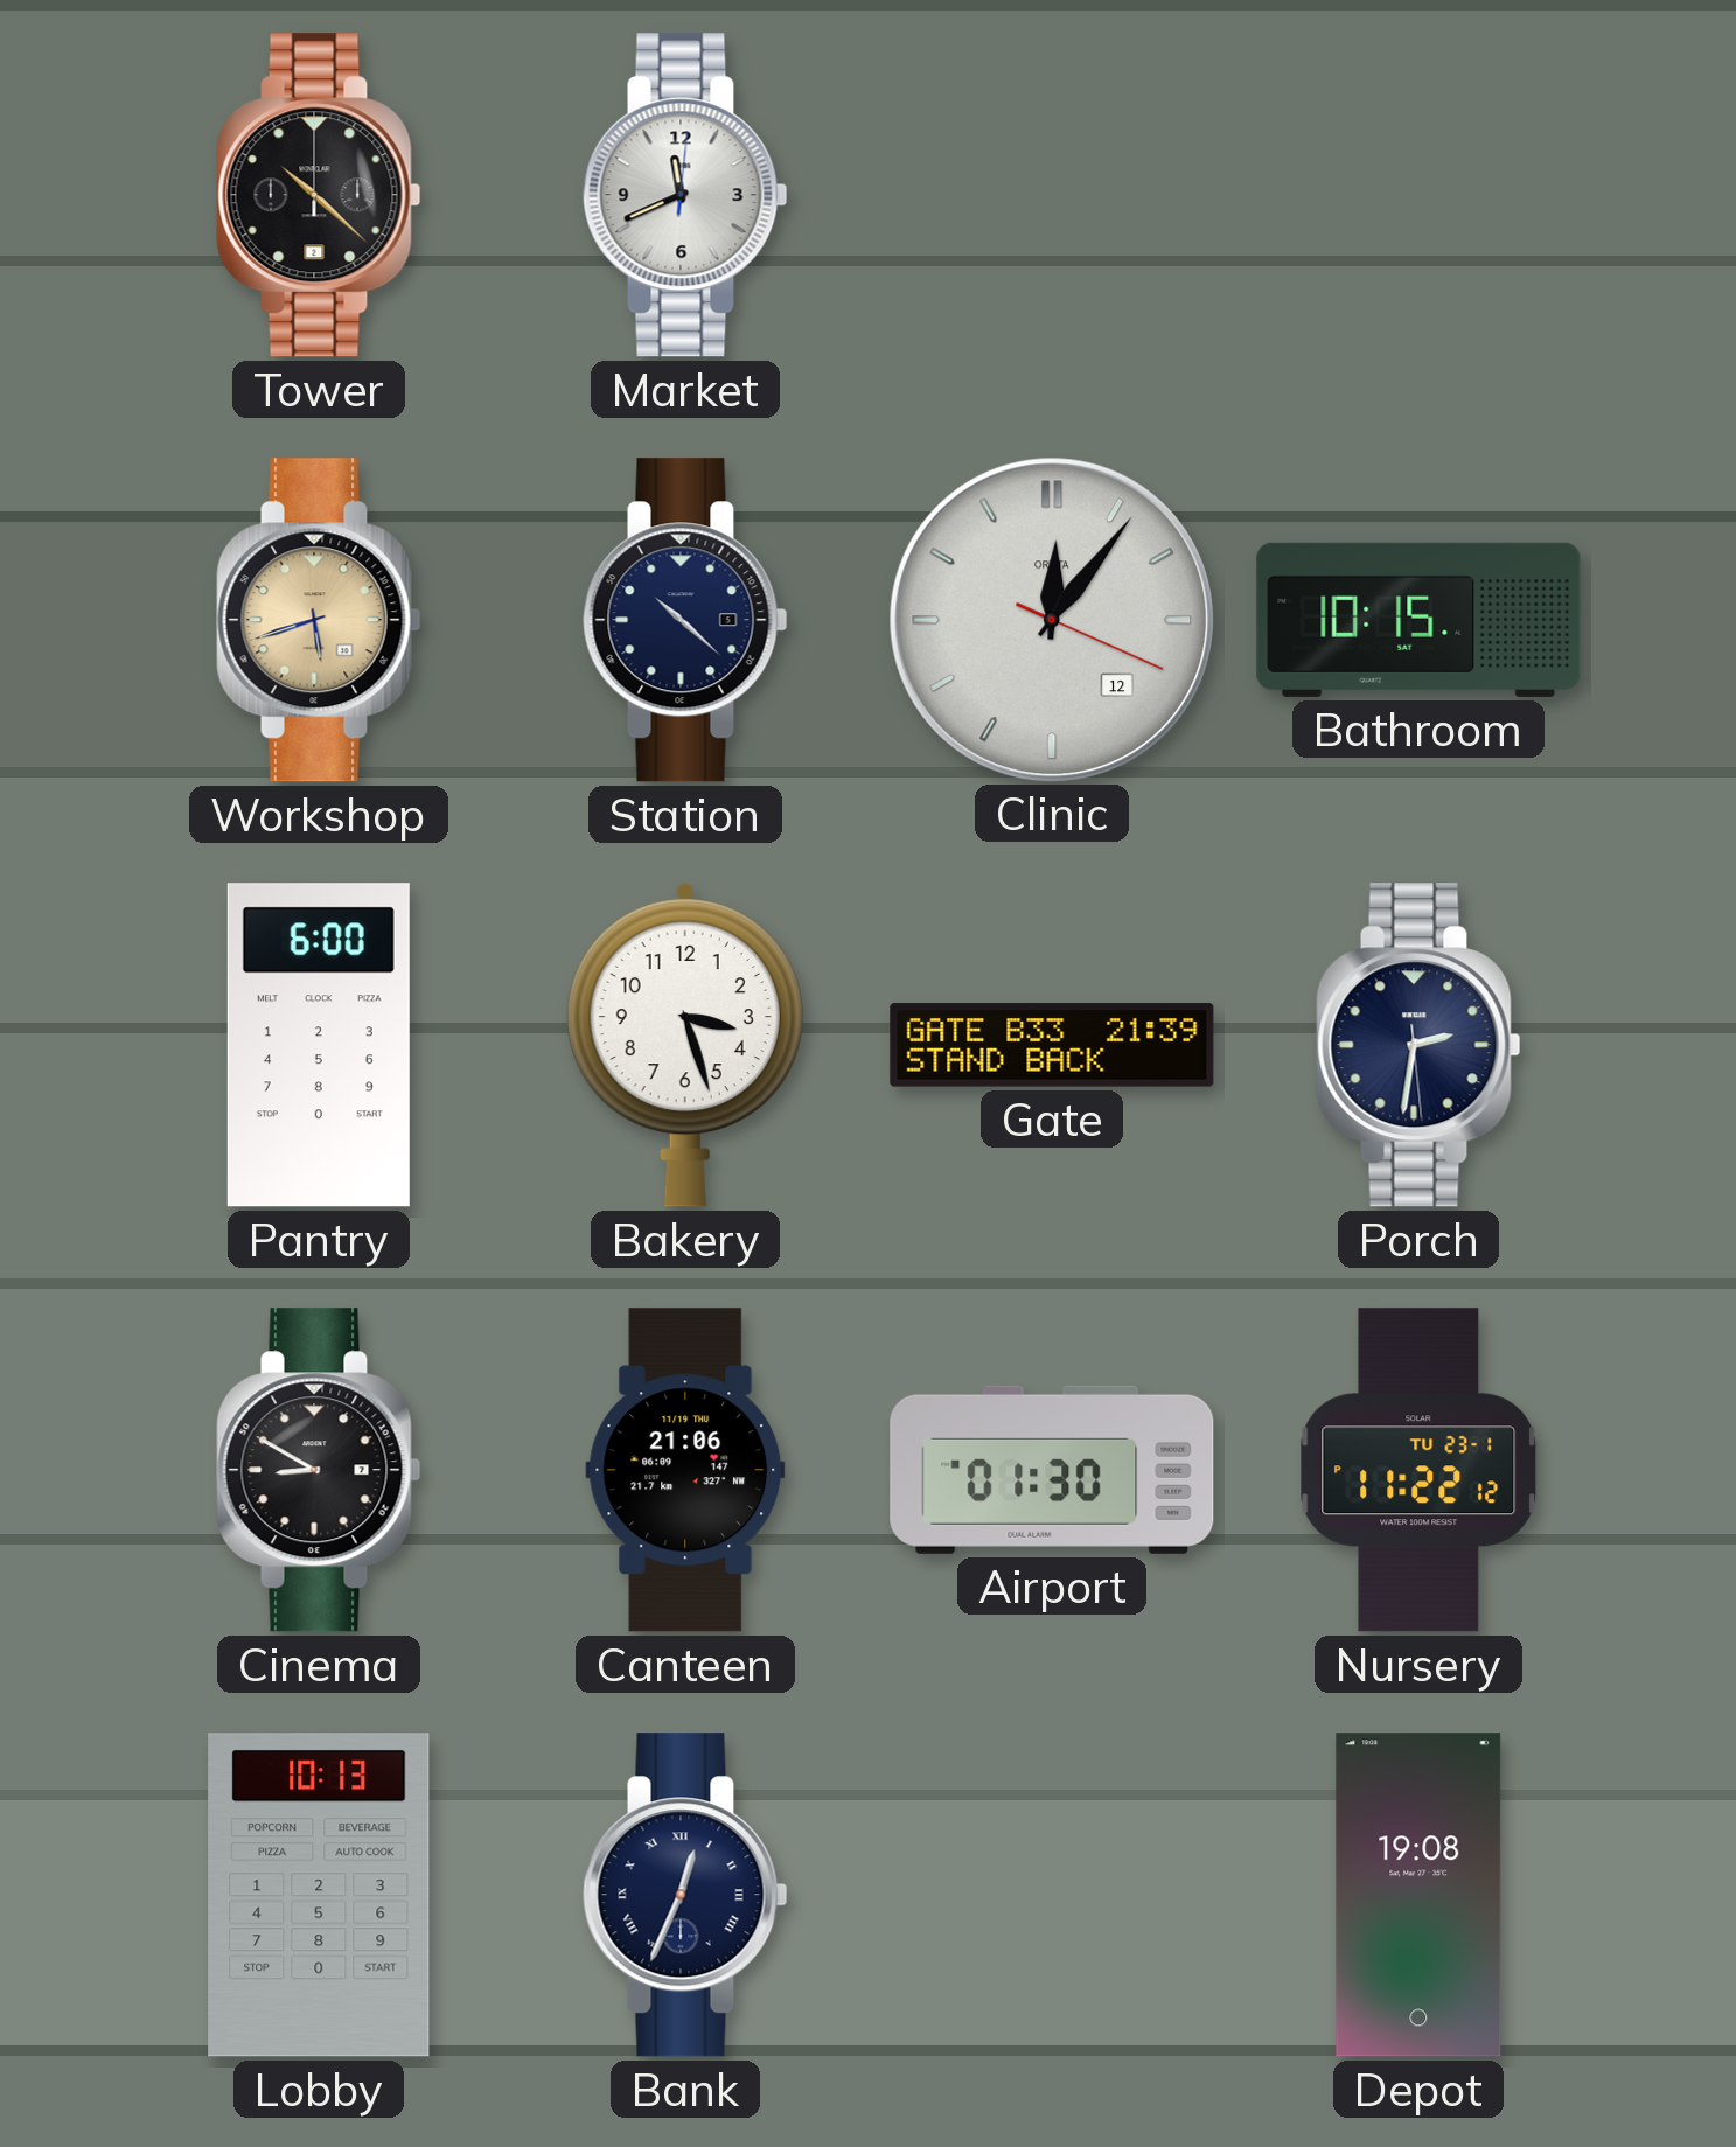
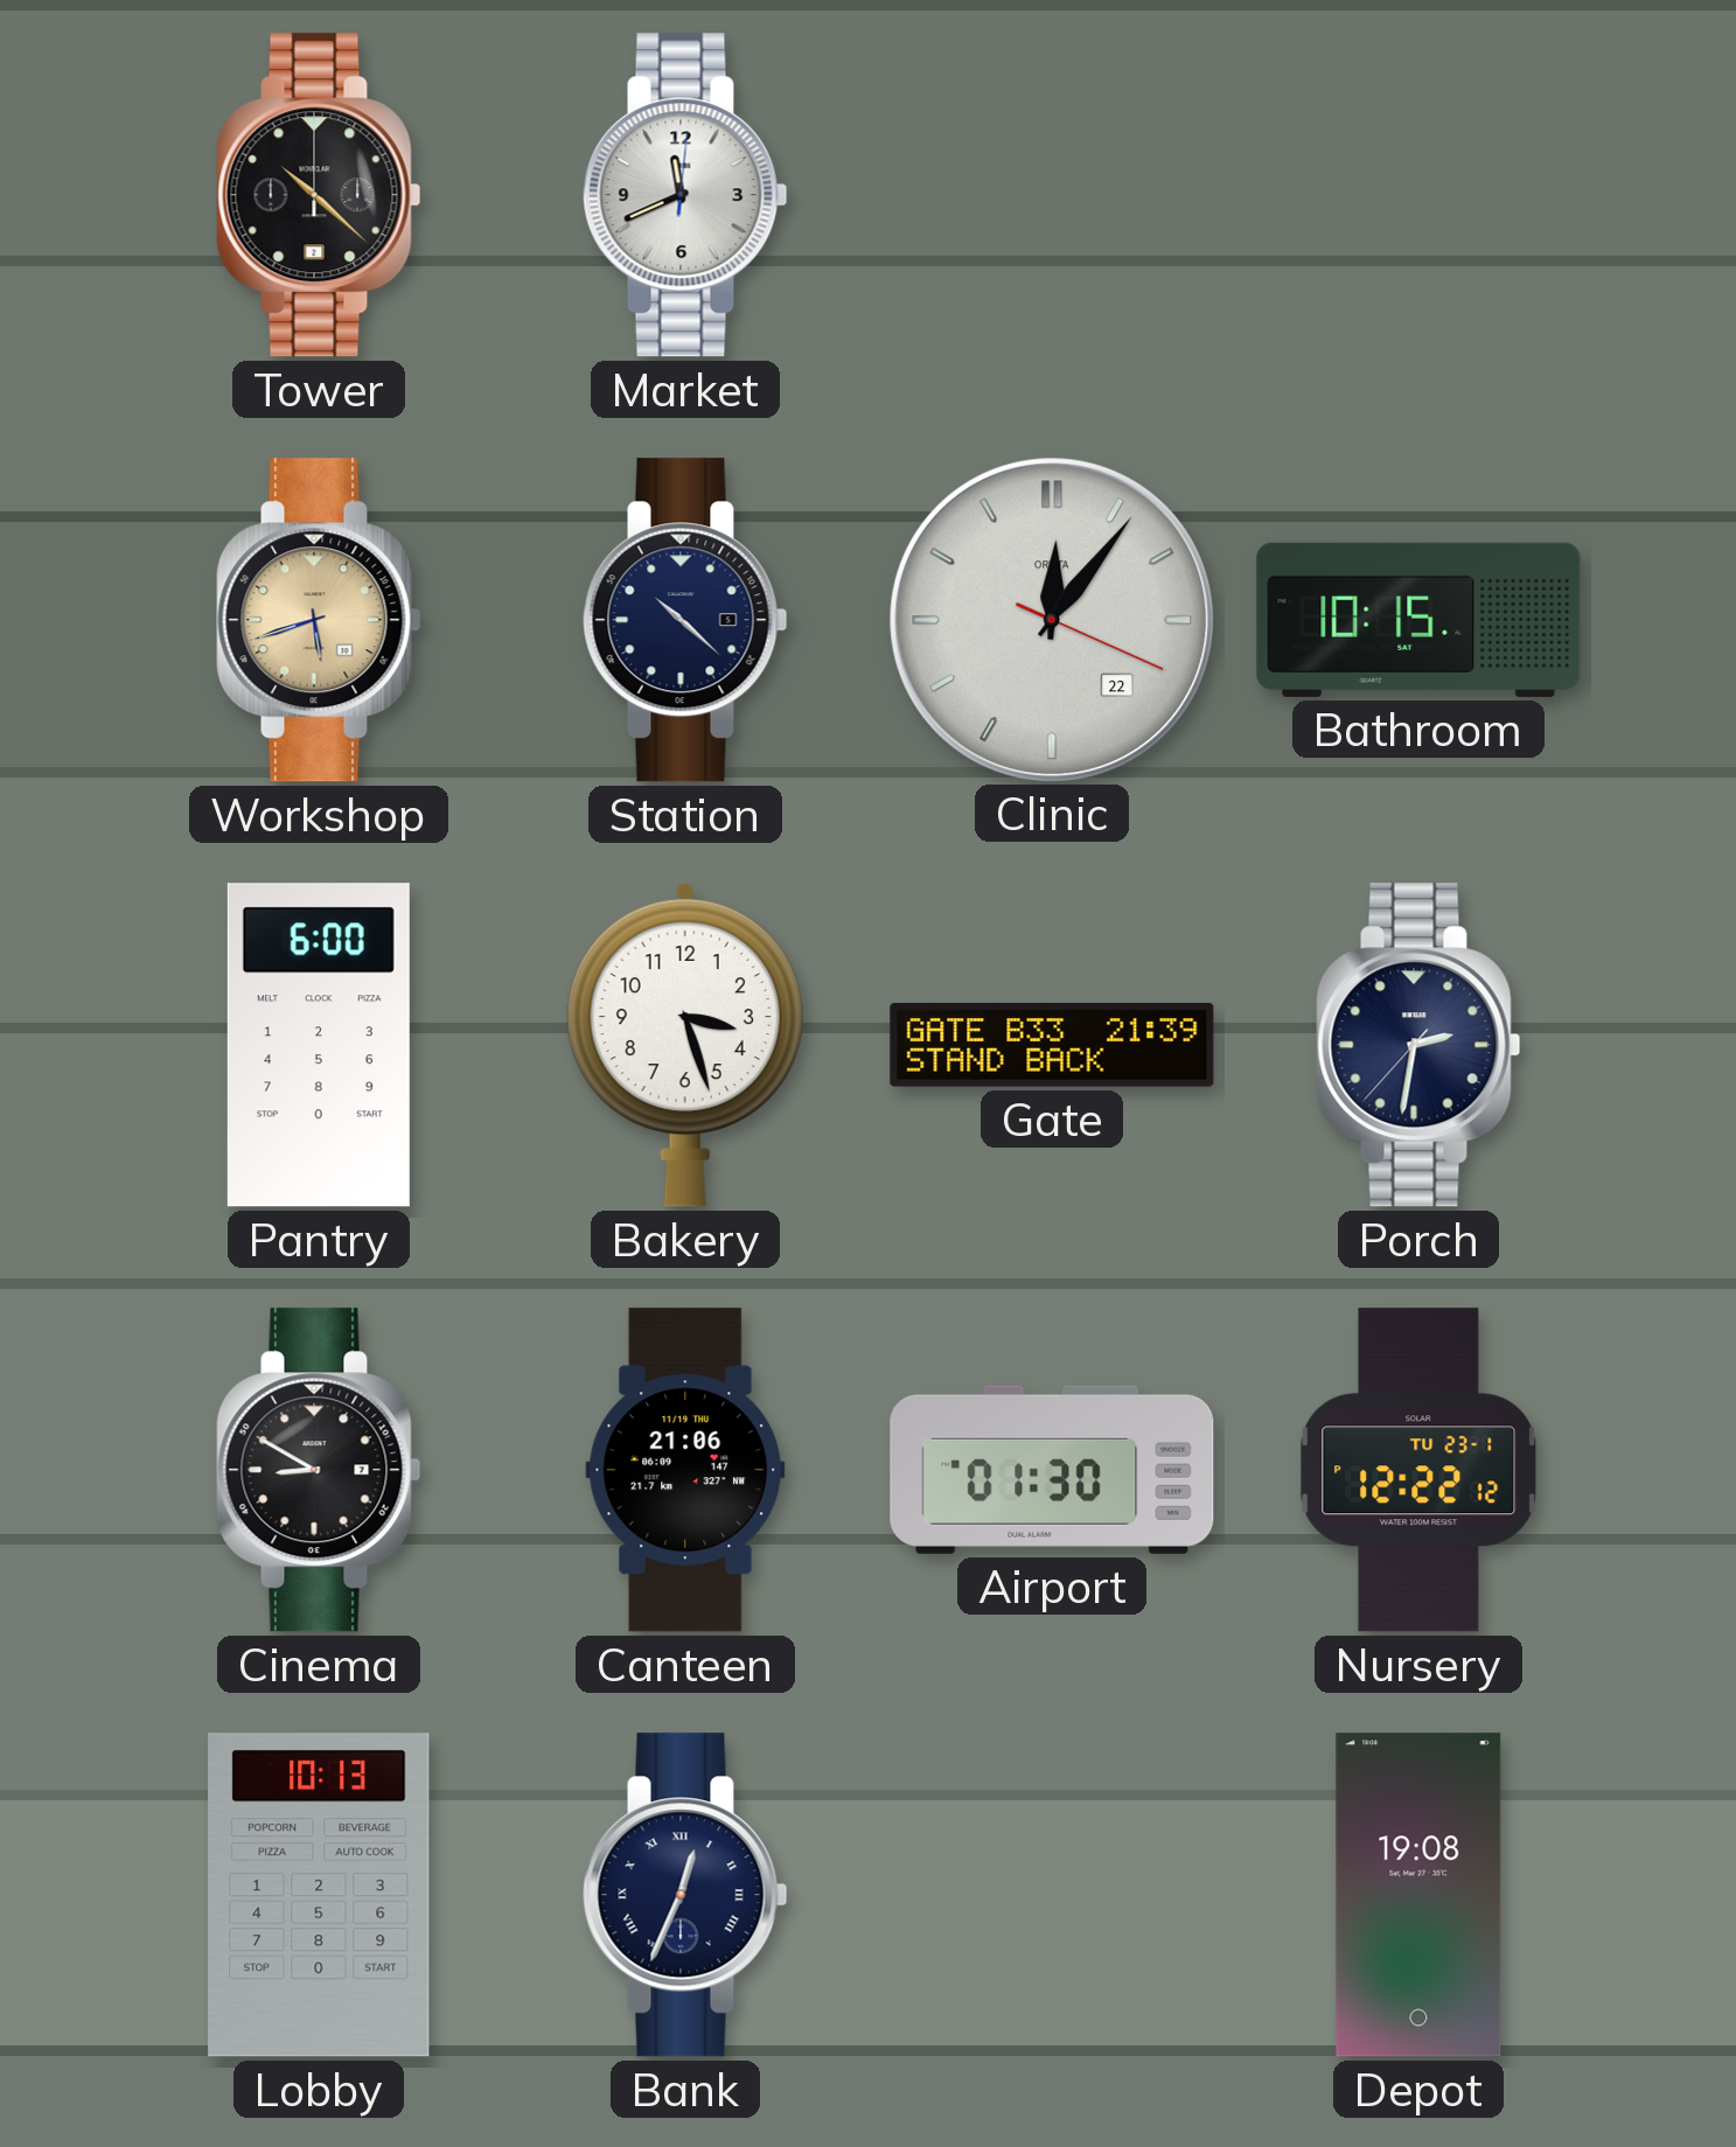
Clinic date: 12 -> 22 (1051, 619)
Porch: 2:31:29 -> 2:31:37 (1418, 1045)
Nursery: 11:22 -> 12:22 (1418, 1470)
